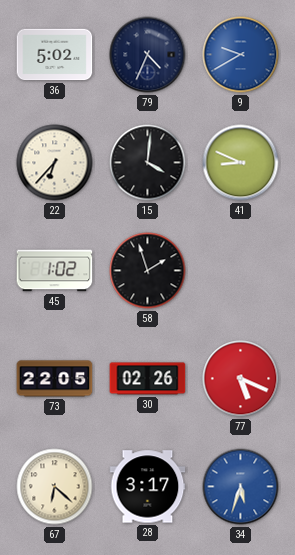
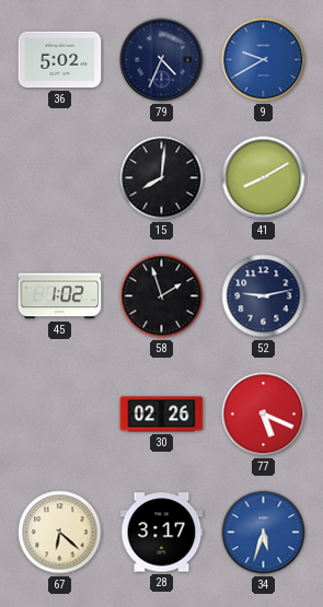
22: 6:37 -> none (55, 163)
15: 4:01 -> 8:01 (162, 178)
41: 8:49 -> 8:10 (264, 178)
52: none -> 9:13 (264, 296)
73: 22:05 -> none (55, 379)
